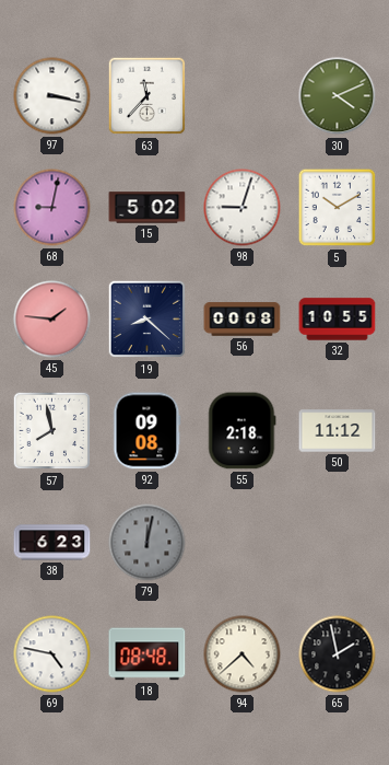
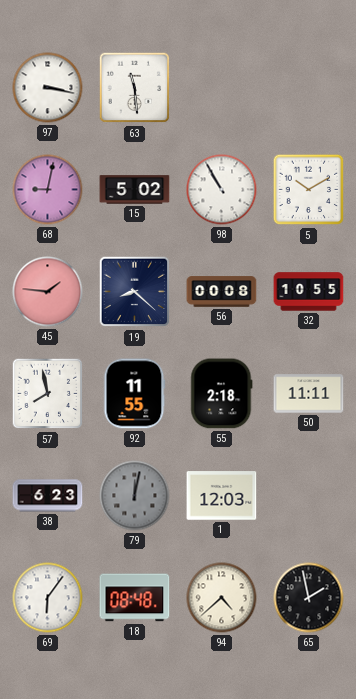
63: 11:37 -> 11:29 (135, 88)
30: 4:11 -> none (338, 96)
98: 9:03 -> 10:55 (222, 190)
92: 09:08 -> 11:55 (134, 394)
50: 11:12 -> 11:11 (309, 394)
1: none -> 12:03 (222, 496)
69: 4:47 -> 6:06 (48, 598)
